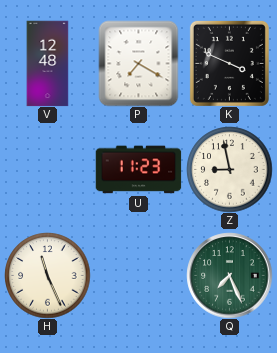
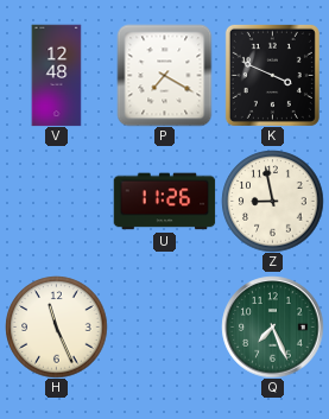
U: 11:23 -> 11:26 (164, 202)
